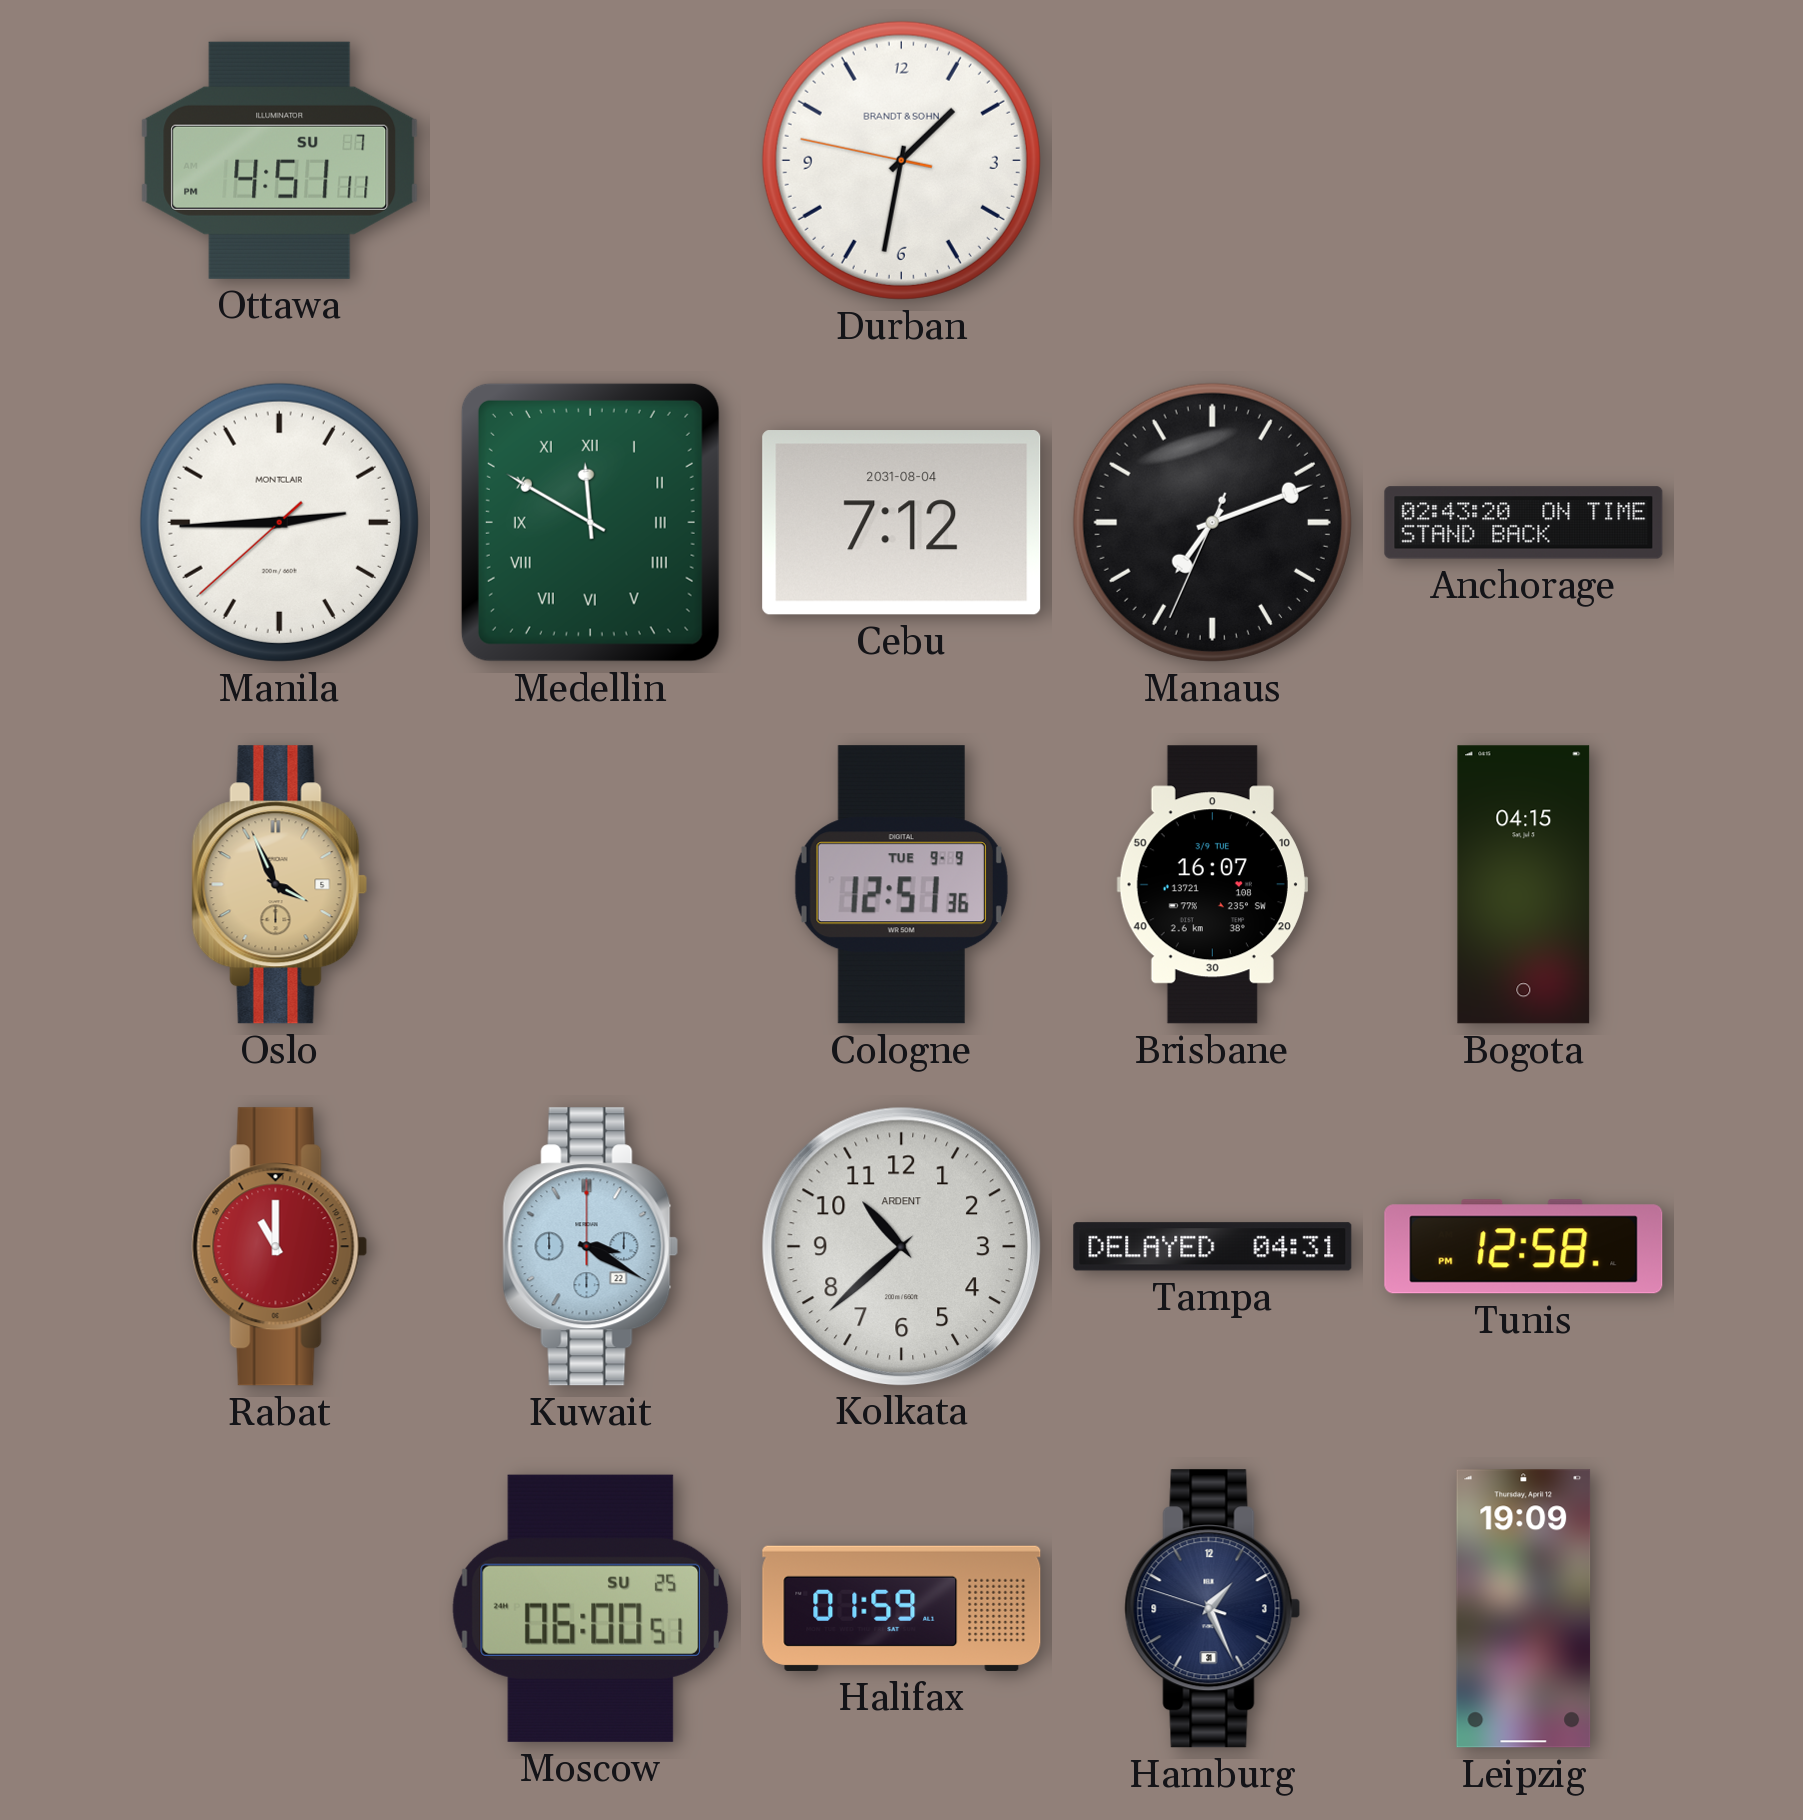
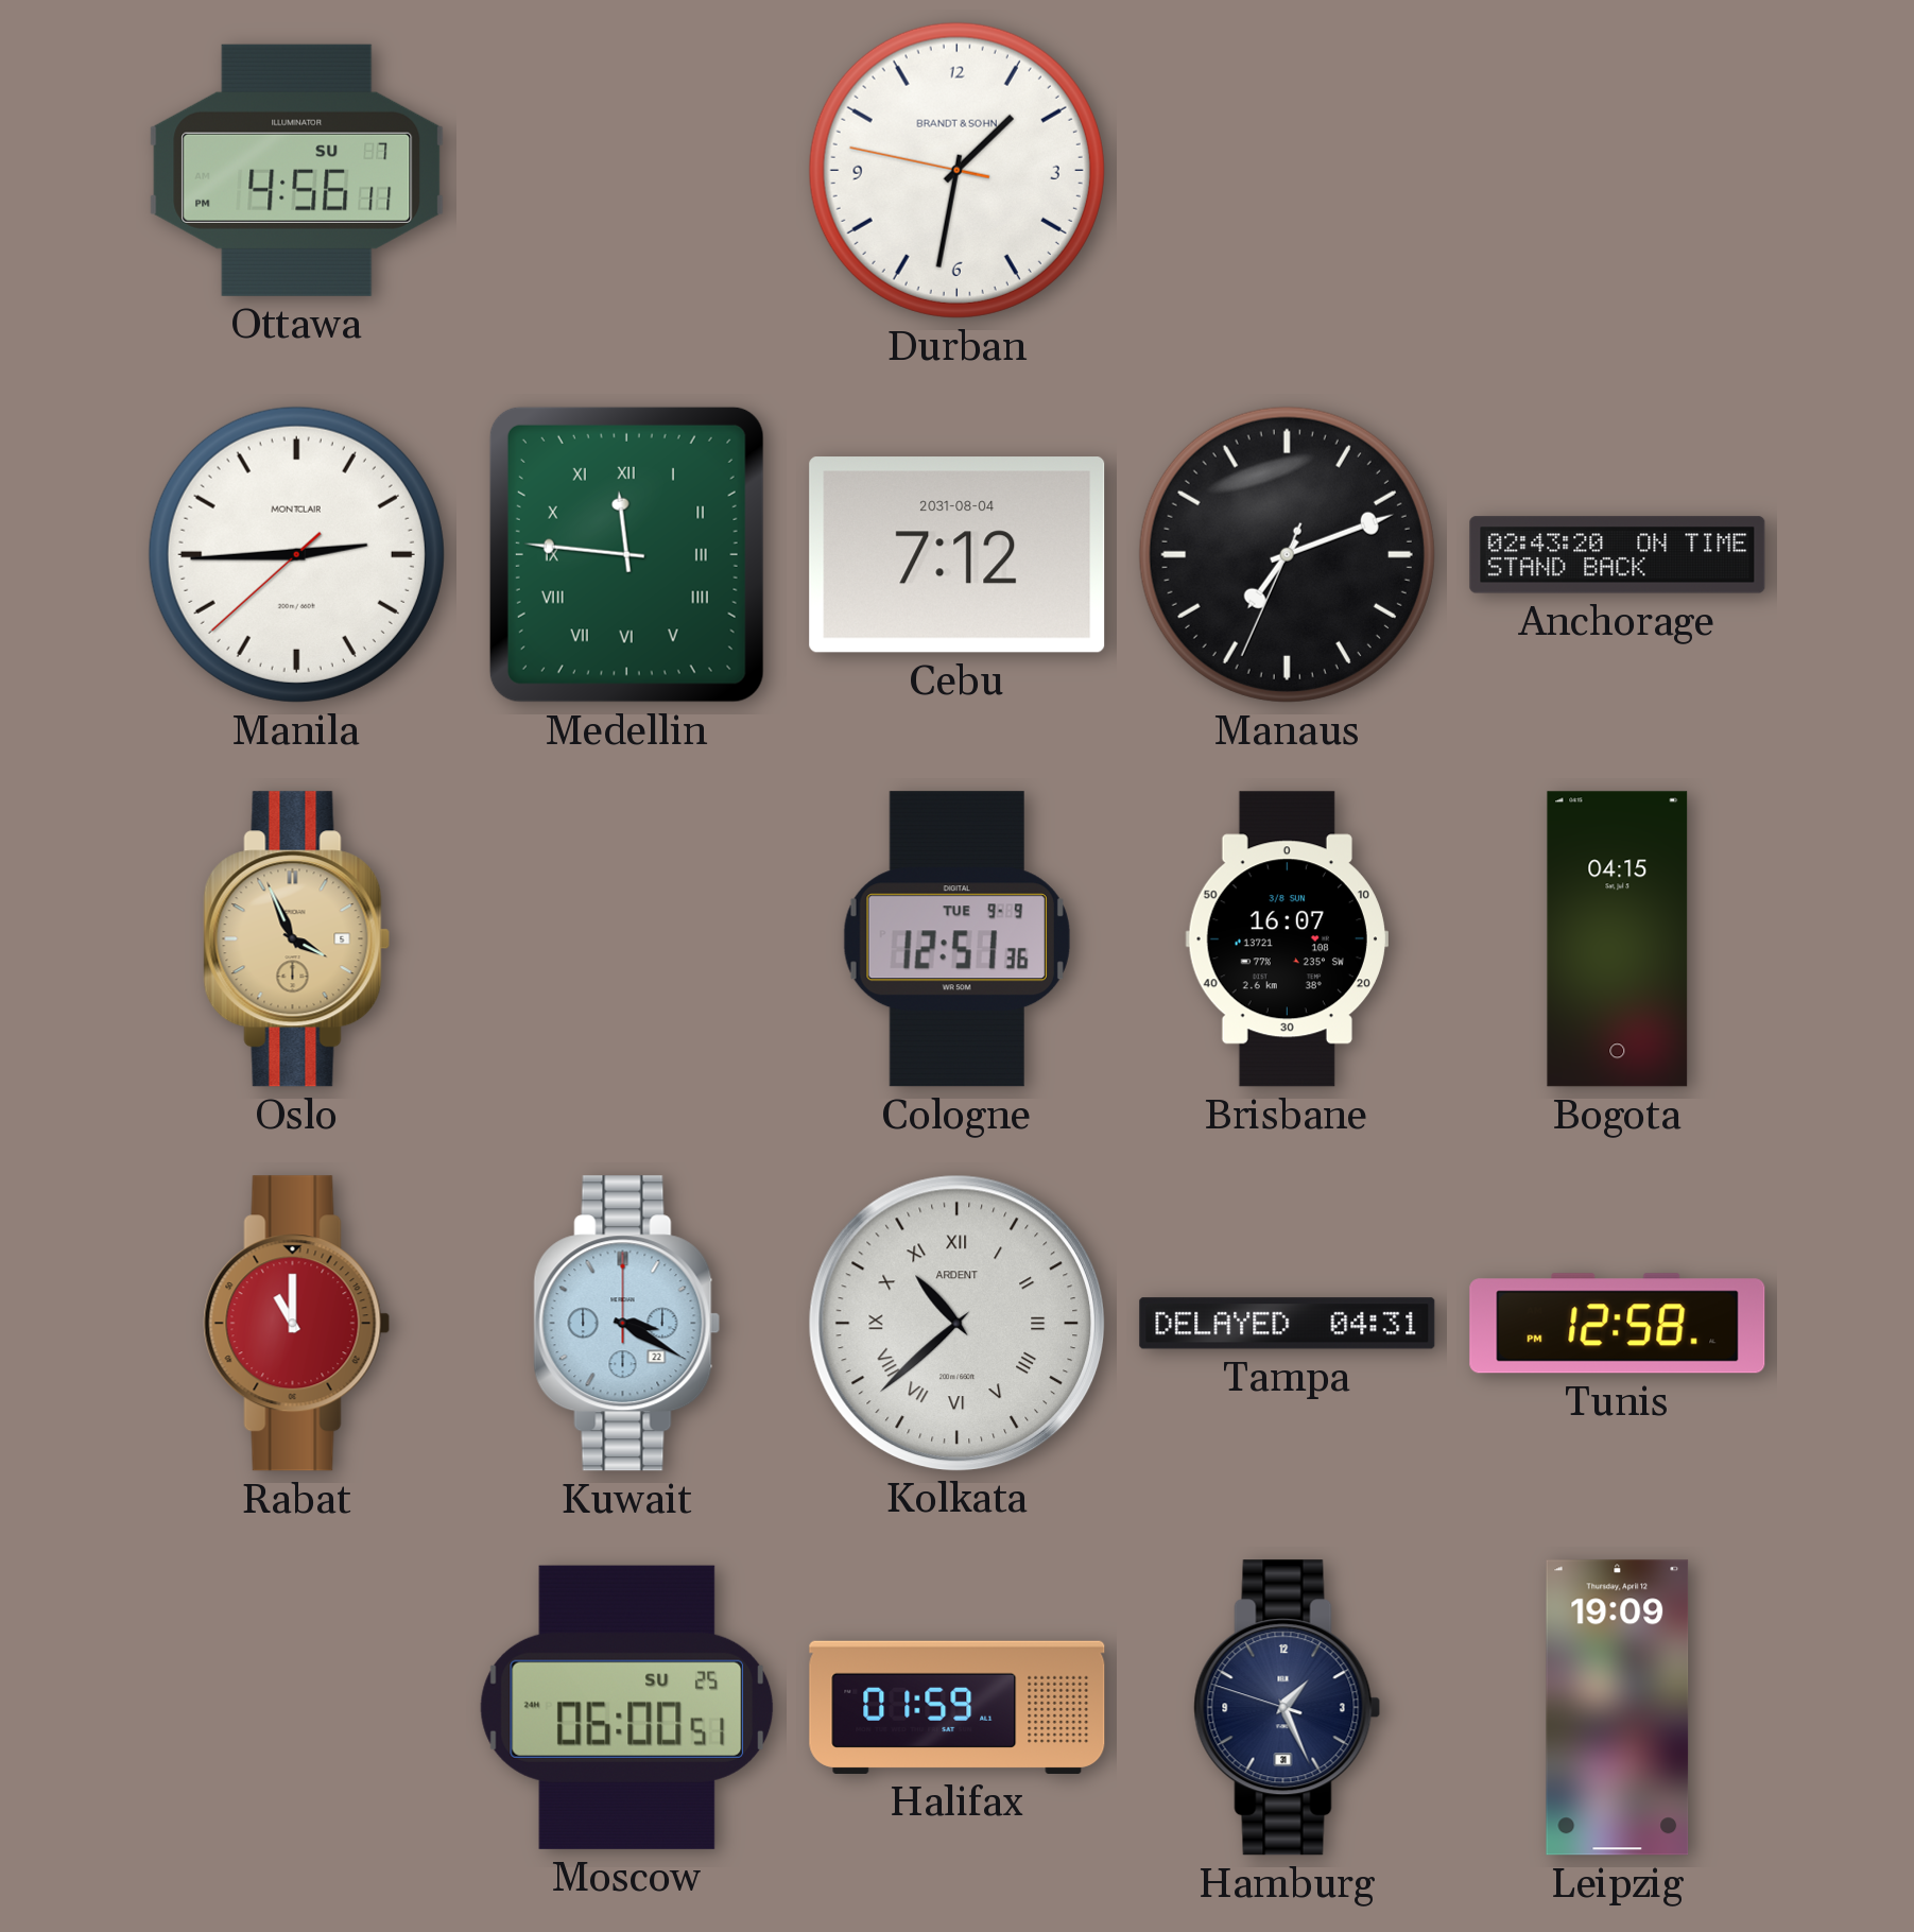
Ottawa: 4:51 -> 4:56 (297, 170)
Medellin: 11:50 -> 11:46 (626, 554)
Brisbane date: 3/9 TUE -> 3/8 SUN (1287, 939)
Kolkata numerals: Arabic -> Roman (956, 1323)
